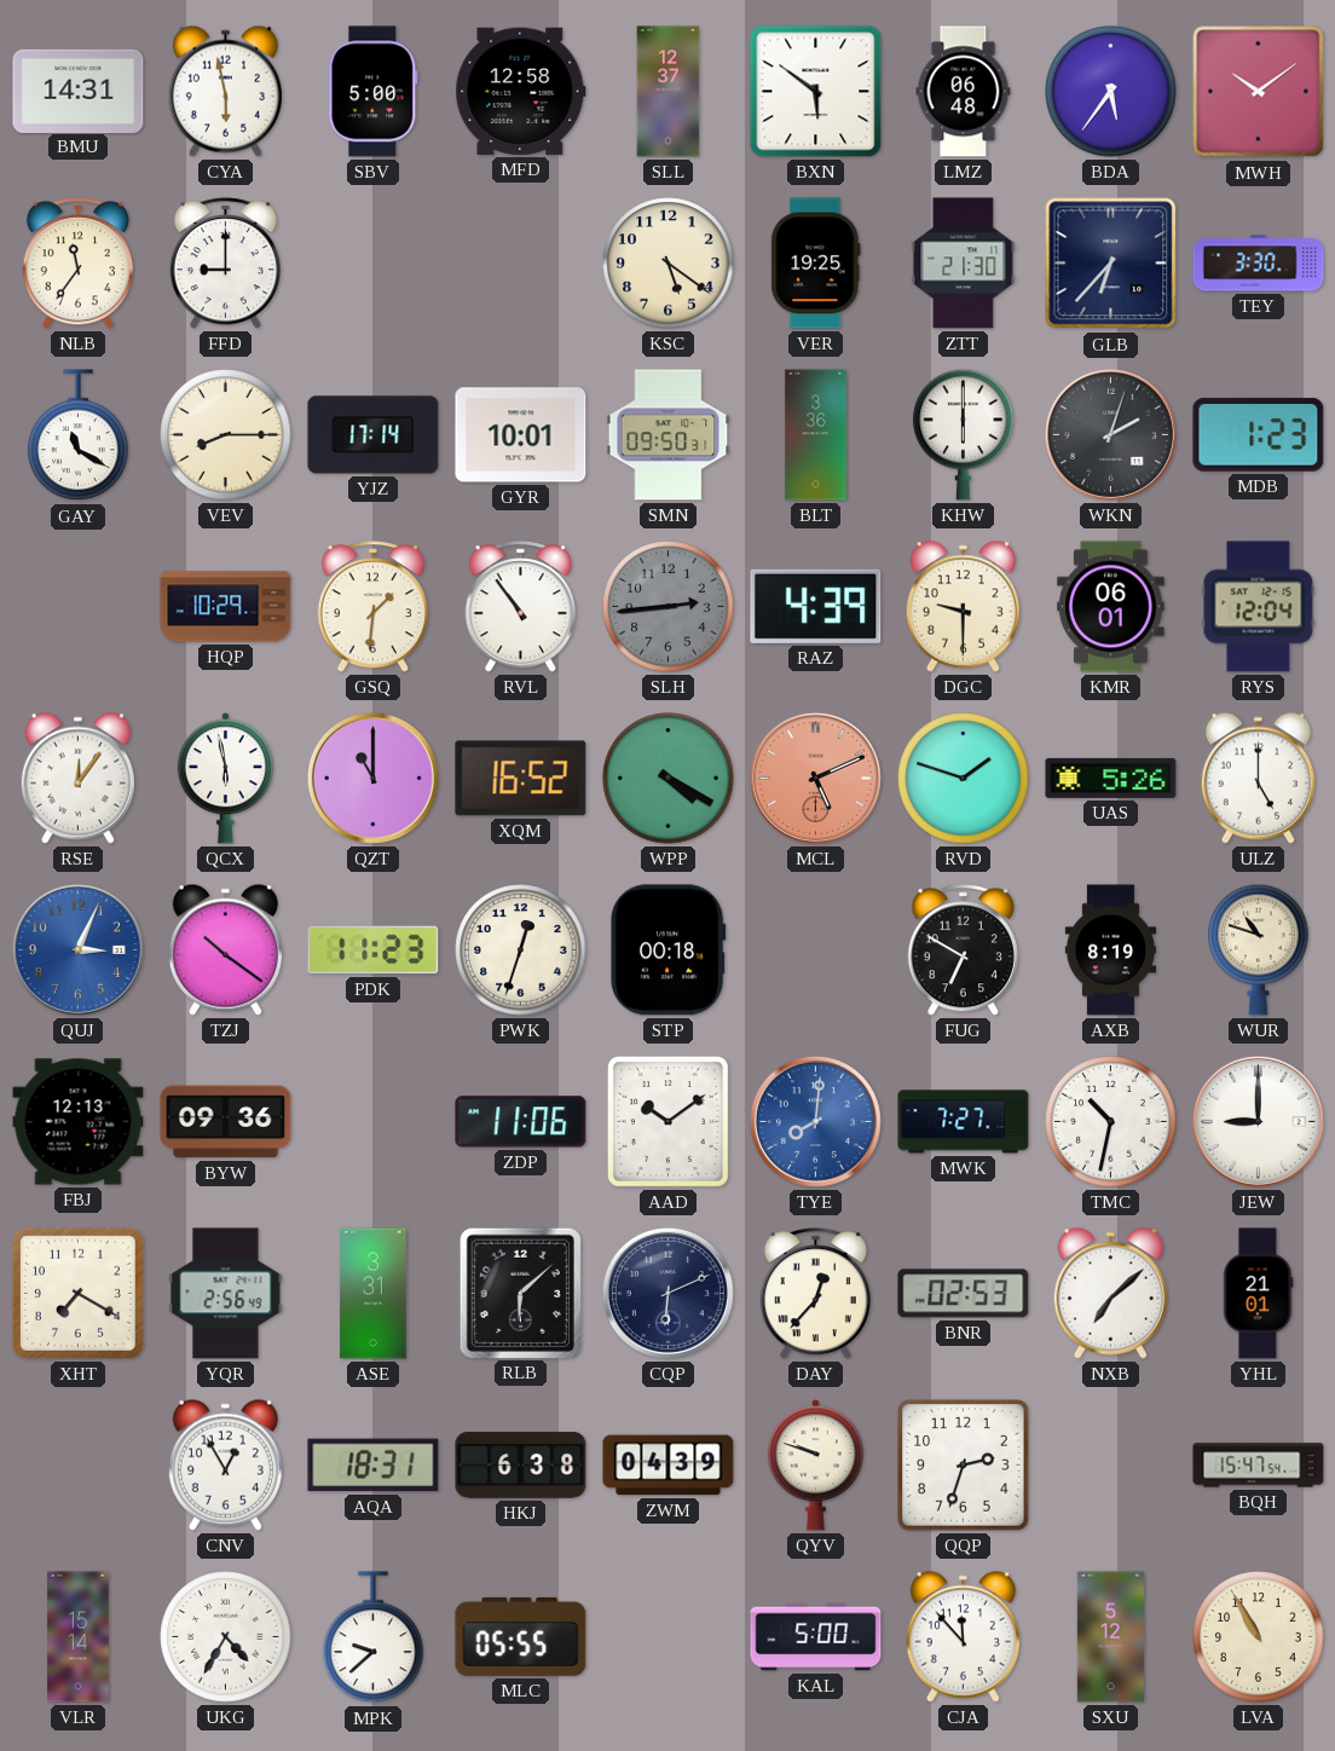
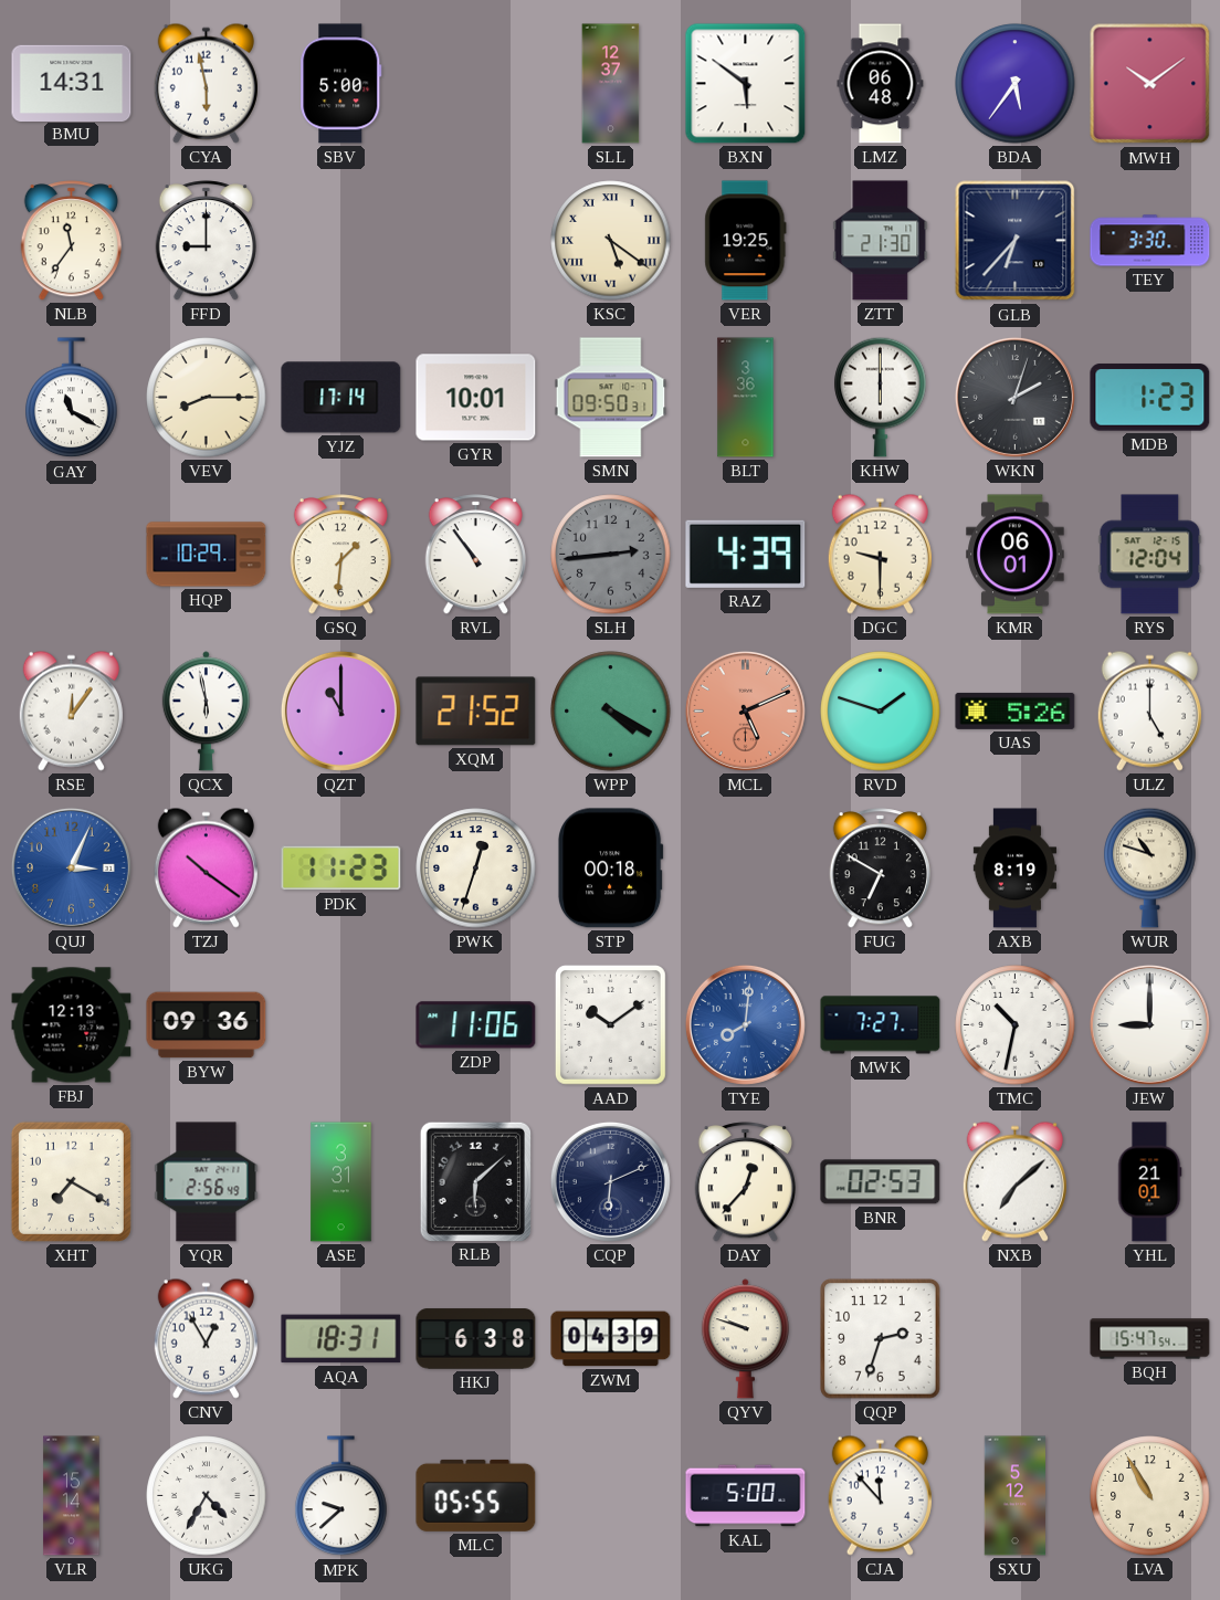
MFD: 12:58 -> none (521, 91)
KSC numerals: Arabic -> Roman (611, 241)
XQM: 16:52 -> 21:52 (476, 712)
